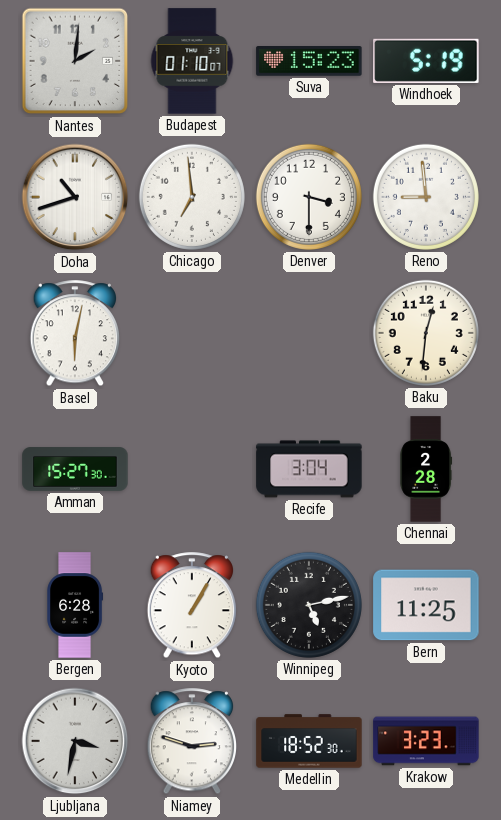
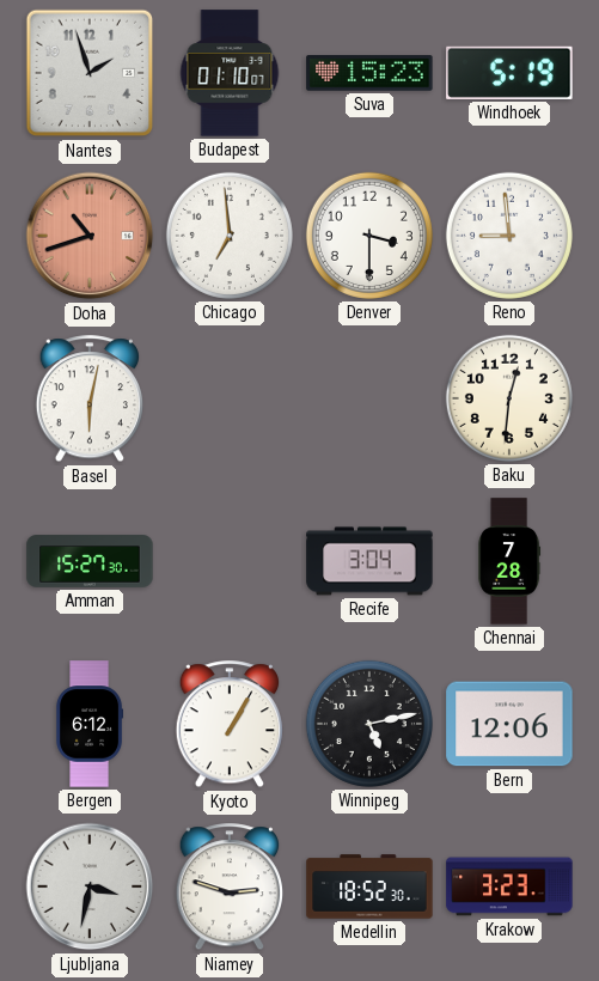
Nantes: 2:01 -> 1:57 (90, 73)
Doha dial: white -> salmon (90, 236)
Chennai: 2:28 -> 7:28 (509, 561)
Bergen: 6:28 -> 6:12 (90, 724)
Bern: 11:25 -> 12:06 (509, 724)
